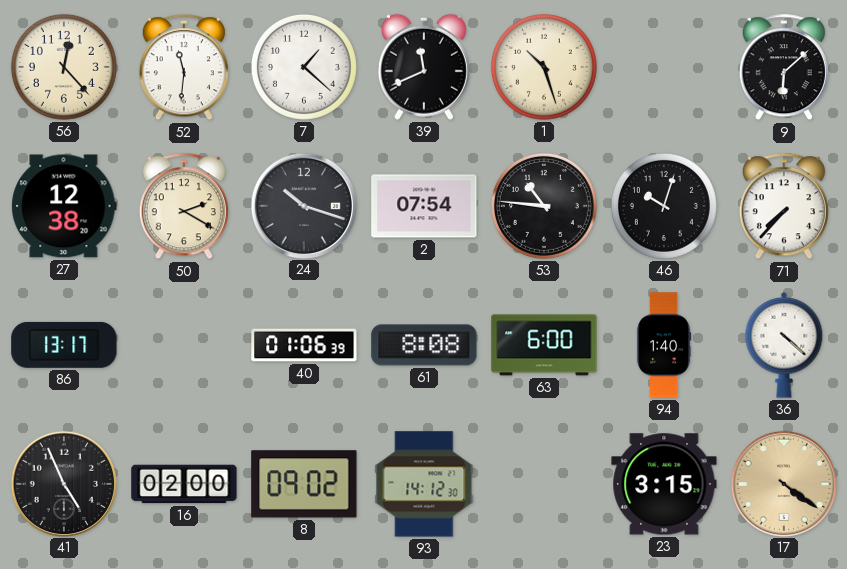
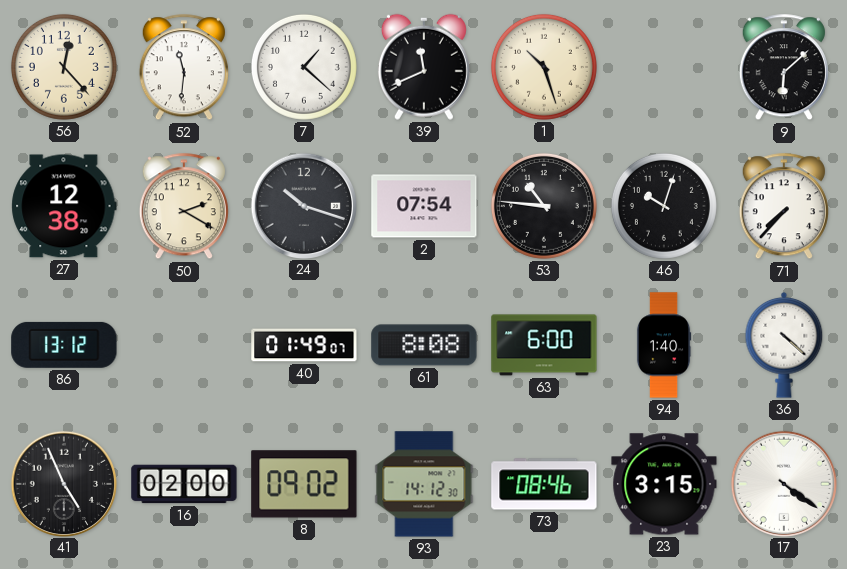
86: 13:17 -> 13:12 (64, 345)
40: 01:06 -> 01:49 (304, 345)
73: none -> 08:46 (544, 484)
17 dial: champagne -> white (783, 483)
